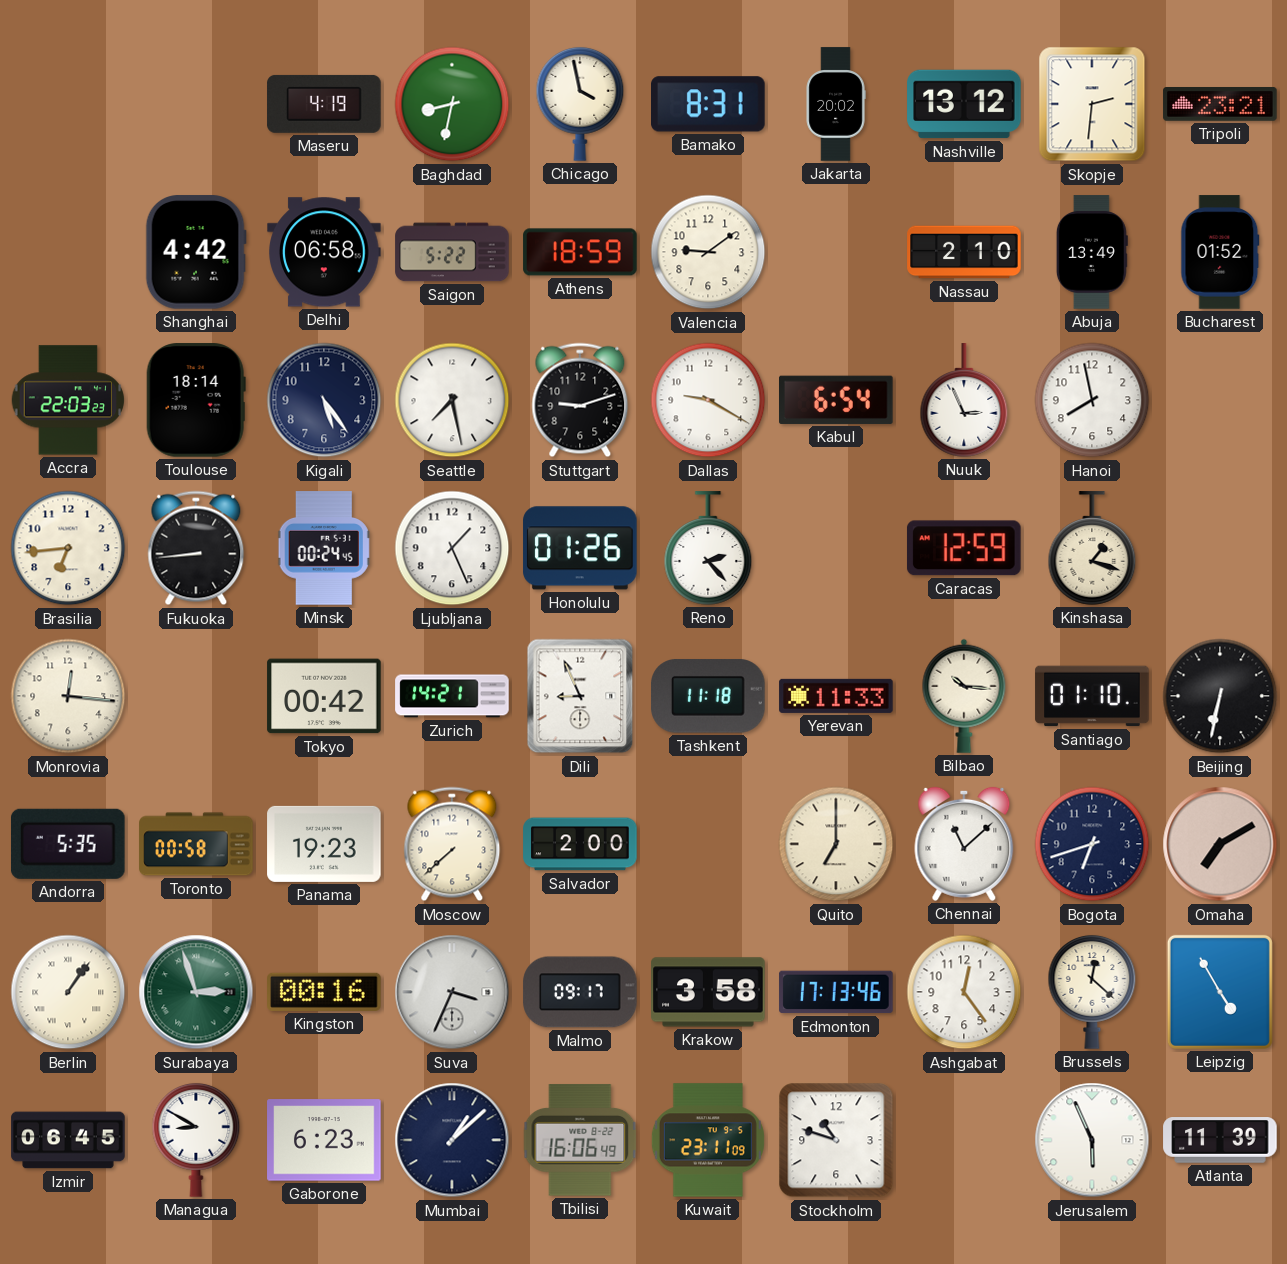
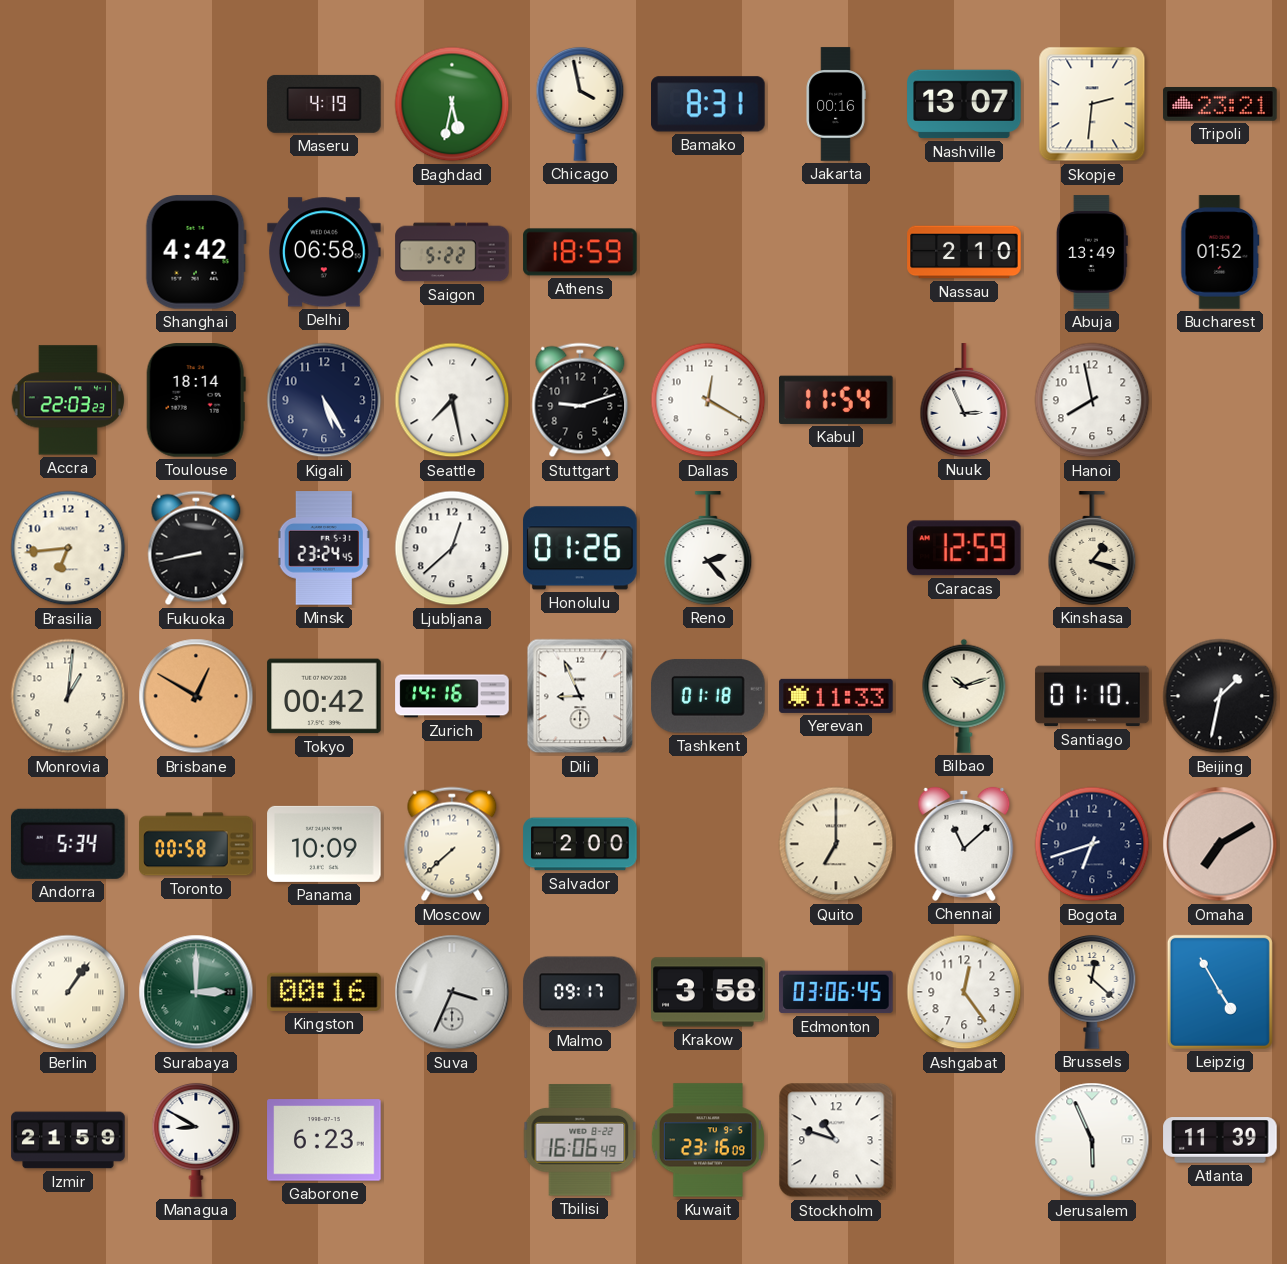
Baghdad: 8:32 -> 5:32 (452, 104)
Jakarta: 20:02 -> 00:16 (836, 104)
Nashville: 13:12 -> 13:07 (964, 104)
Valencia: 9:09 -> none (708, 252)
Kigali: 5:24 -> 5:25 (324, 400)
Dallas: 9:20 -> 12:20 (708, 400)
Kabul: 6:54 -> 11:54 (837, 400)
Fukuoka: 8:44 -> 8:43 (196, 548)
Minsk: 00:24 -> 23:24 (324, 548)
Ljubljana: 1:26 -> 12:38 (452, 548)
Monrovia: 12:16 -> 1:01 (68, 696)
Brisbane: none -> 12:50 (196, 696)
Zurich: 14:21 -> 14:16 (452, 696)
Tashkent: 11:18 -> 01:18 (708, 696)
Bilbao: 10:16 -> 10:12 (964, 696)
Beijing: 6:32 -> 1:32 (1220, 696)
Andorra: 5:35 -> 5:34 (68, 844)
Panama: 19:23 -> 10:09 (324, 844)
Surabaya: 2:57 -> 3:00 (196, 992)
Edmonton: 17:13 -> 03:06 (836, 992)
Izmir: 06:45 -> 21:59 (68, 1140)
Mumbai: 1:08 -> none (452, 1140)
Kuwait: 23:11 -> 23:16 (708, 1140)
